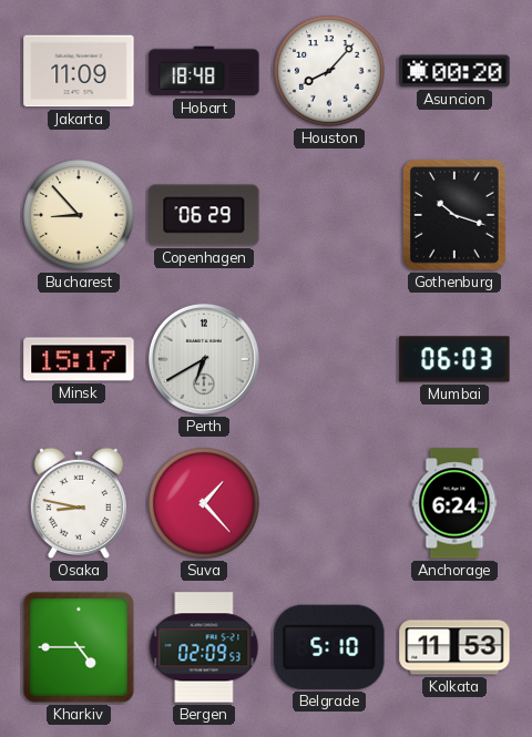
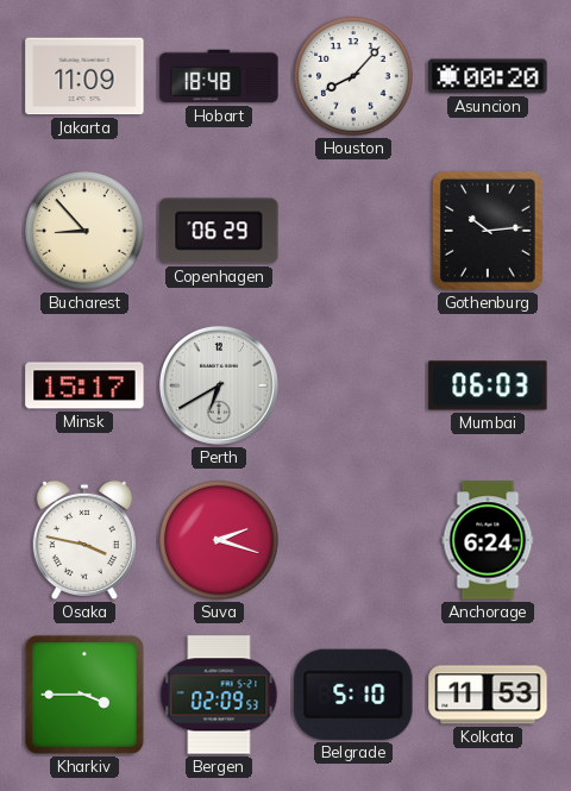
Gothenburg: 10:18 -> 10:14 (488, 231)
Osaka: 8:47 -> 3:47 (84, 540)
Suva: 1:23 -> 2:18 (219, 540)
Kharkiv: 4:45 -> 3:45 (84, 695)
